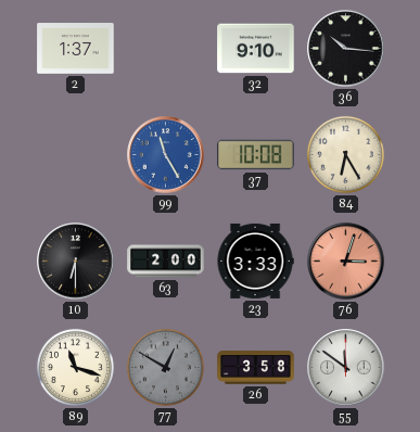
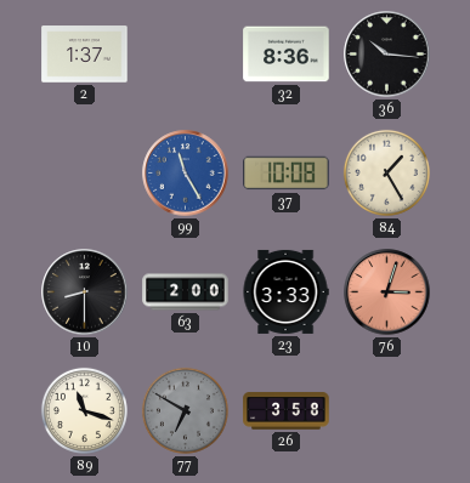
32: 9:10 -> 8:36 (287, 55)
84: 6:25 -> 1:25 (386, 172)
10: 6:30 -> 8:30 (85, 292)
77: 12:50 -> 6:50 (185, 410)
55: 11:51 -> none (346, 368)
